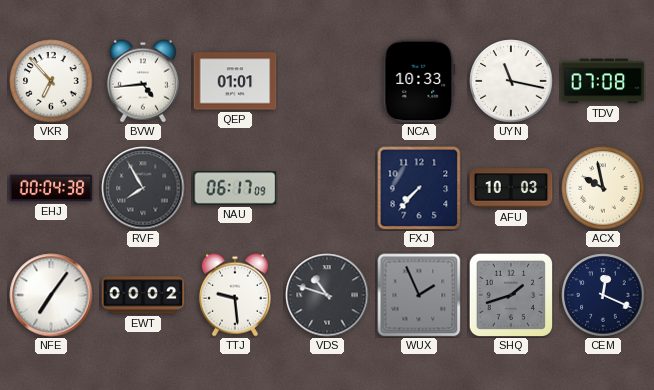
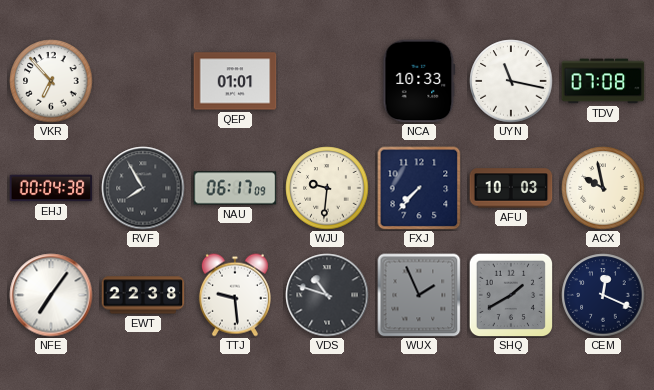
BVW: 4:44 -> none (143, 81)
WJU: none -> 9:31 (327, 188)
EWT: 00:02 -> 22:38 (143, 295)
SHQ: 1:42 -> 1:40 (510, 294)
